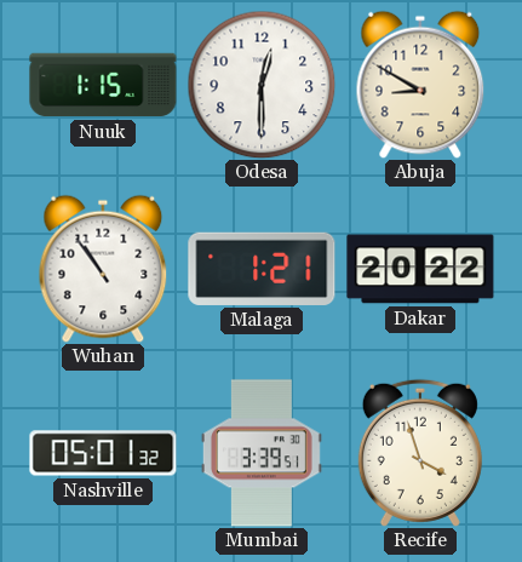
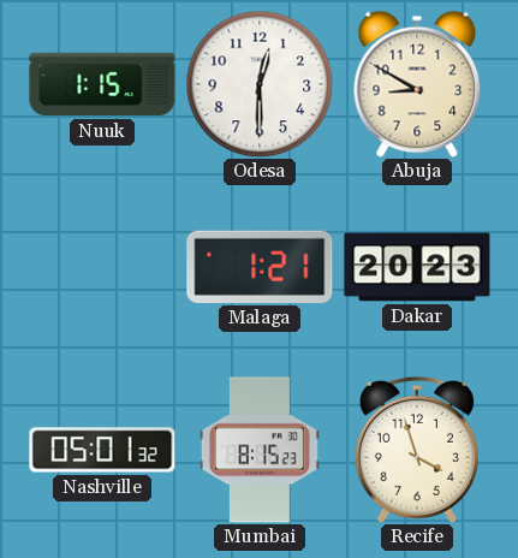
Wuhan: 10:54 -> none (103, 269)
Dakar: 20:22 -> 20:23 (417, 267)
Mumbai: 3:39 -> 8:15 (260, 450)
